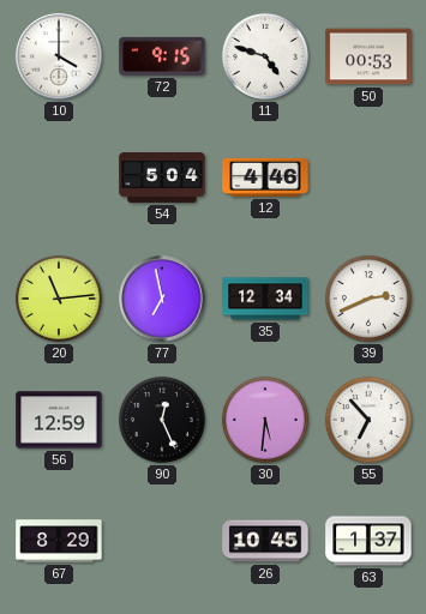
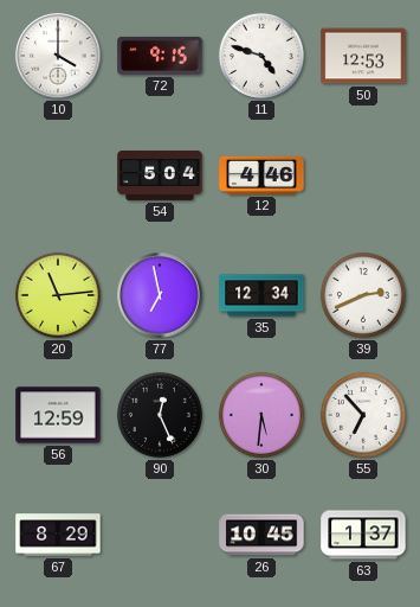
50: 00:53 -> 12:53 (363, 56)
